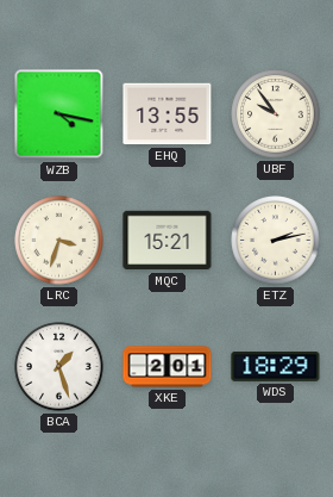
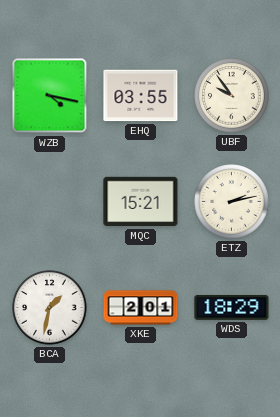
EHQ: 13:55 -> 03:55 (141, 96)
LRC: 3:33 -> none (59, 241)
BCA: 1:27 -> 1:32 (50, 308)
